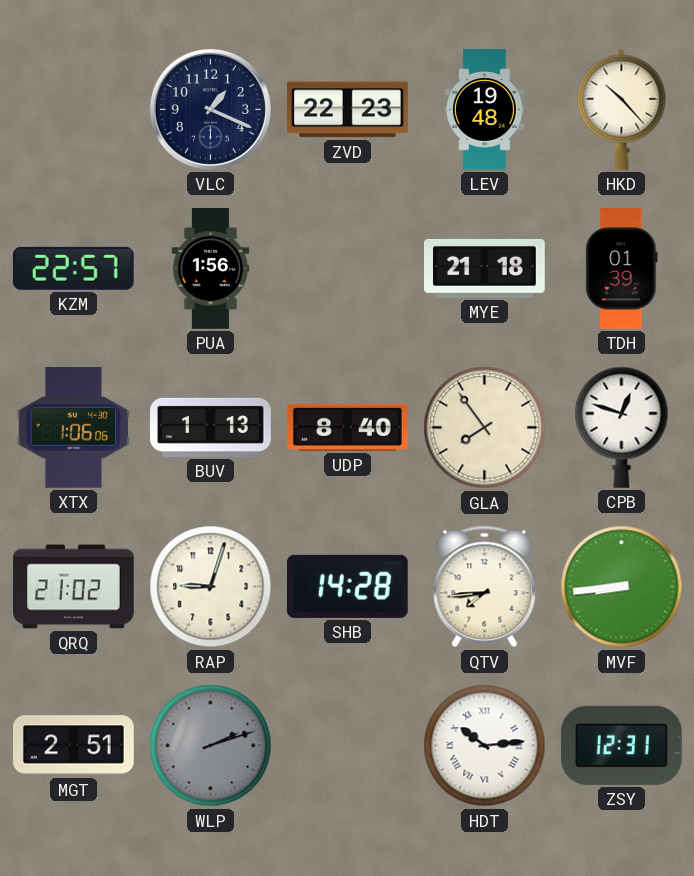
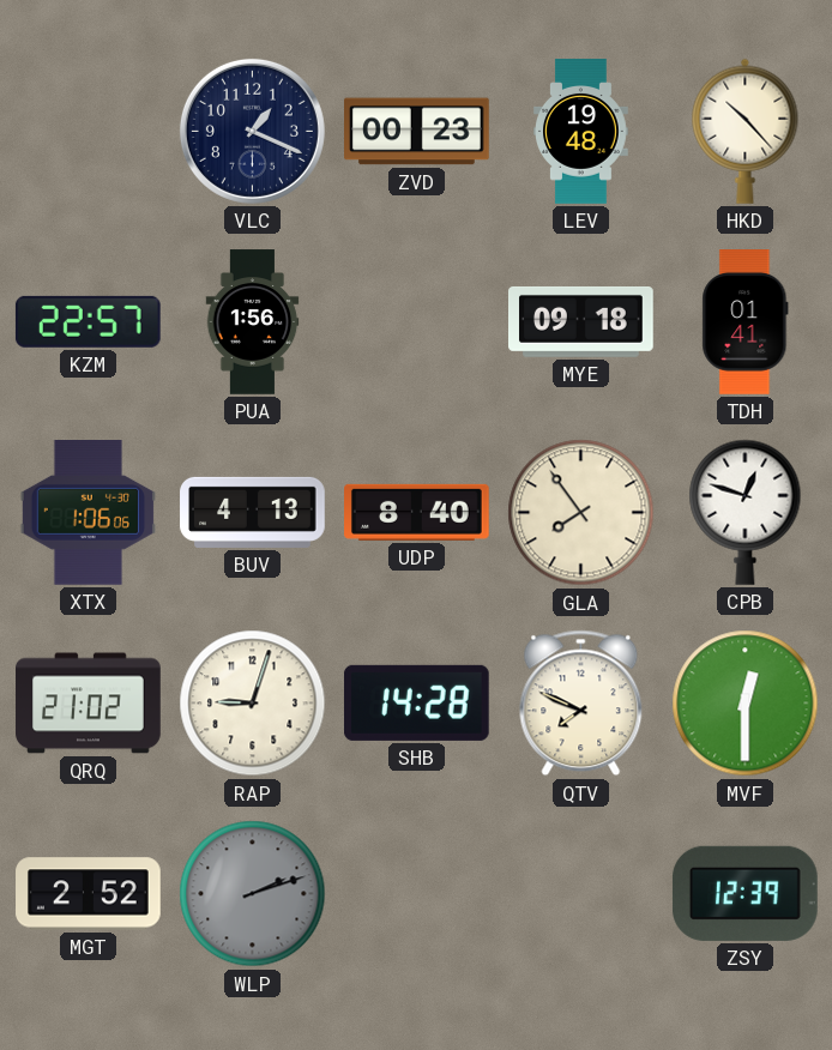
ZVD: 22:23 -> 00:23 (417, 132)
MYE: 21:18 -> 09:18 (581, 321)
TDH: 01:39 -> 01:41 (746, 322)
BUV: 1:13 -> 4:13 (253, 512)
QTV: 7:44 -> 7:49 (581, 704)
MVF: 8:44 -> 12:30 (746, 704)
MGT: 2:51 -> 2:52 (89, 894)
HDT: 10:14 -> none (485, 746)
ZSY: 12:31 -> 12:39 (744, 893)
